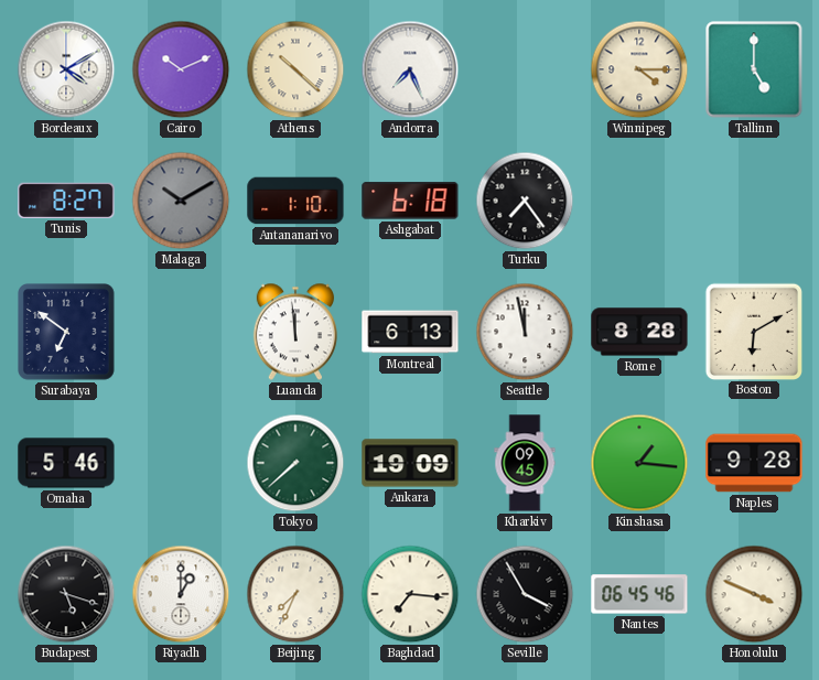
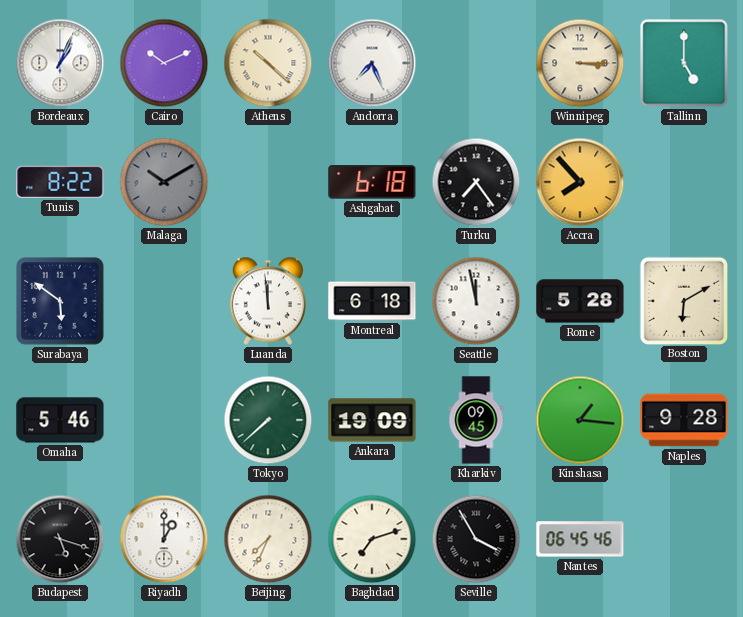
Bordeaux: 4:10 -> 1:04 (60, 63)
Winnipeg: 4:15 -> 3:15 (580, 63)
Tunis: 8:27 -> 8:22 (60, 182)
Antananarivo: 1:10 -> none (295, 201)
Accra: none -> 7:53 (580, 182)
Surabaya: 6:51 -> 5:51 (61, 302)
Montreal: 6:13 -> 6:18 (372, 301)
Rome: 8:28 -> 5:28 (580, 301)
Baghdad: 7:16 -> 7:12 (372, 539)
Honolulu: 3:49 -> none (754, 594)
